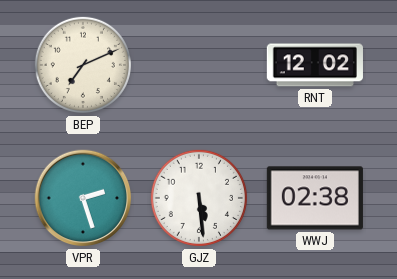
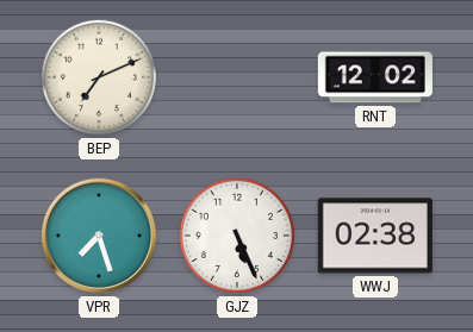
VPR: 2:27 -> 7:27 (99, 236)
GJZ: 5:29 -> 5:26 (237, 236)
